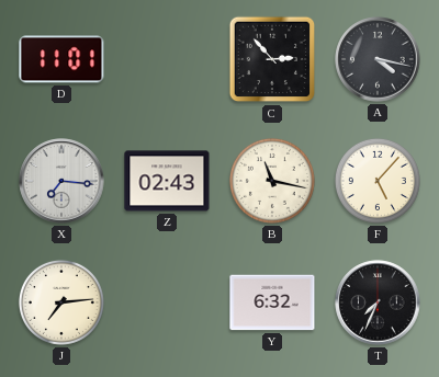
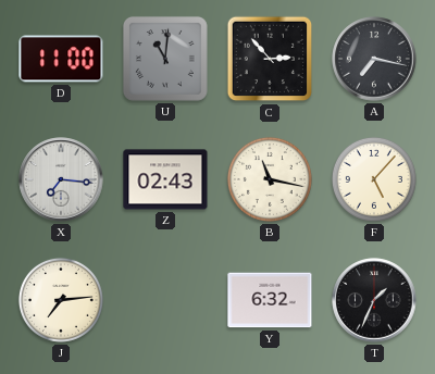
D: 11:01 -> 11:00 (61, 59)
U: none -> 11:01 (165, 59)
A: 4:17 -> 7:17 (374, 59)
T: 7:34 -> 1:34 (374, 300)
